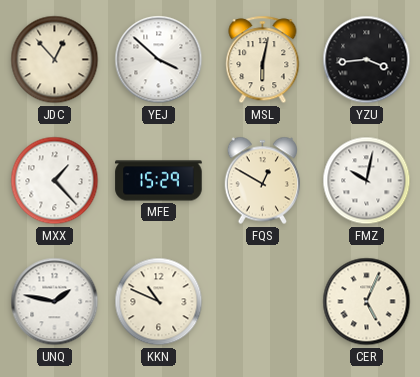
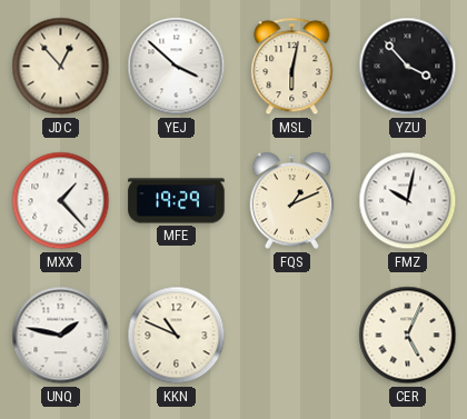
YZU: 3:44 -> 3:53 (408, 67)
MFE: 15:29 -> 19:29 (177, 201)
FQS: 12:50 -> 1:11 (292, 201)
